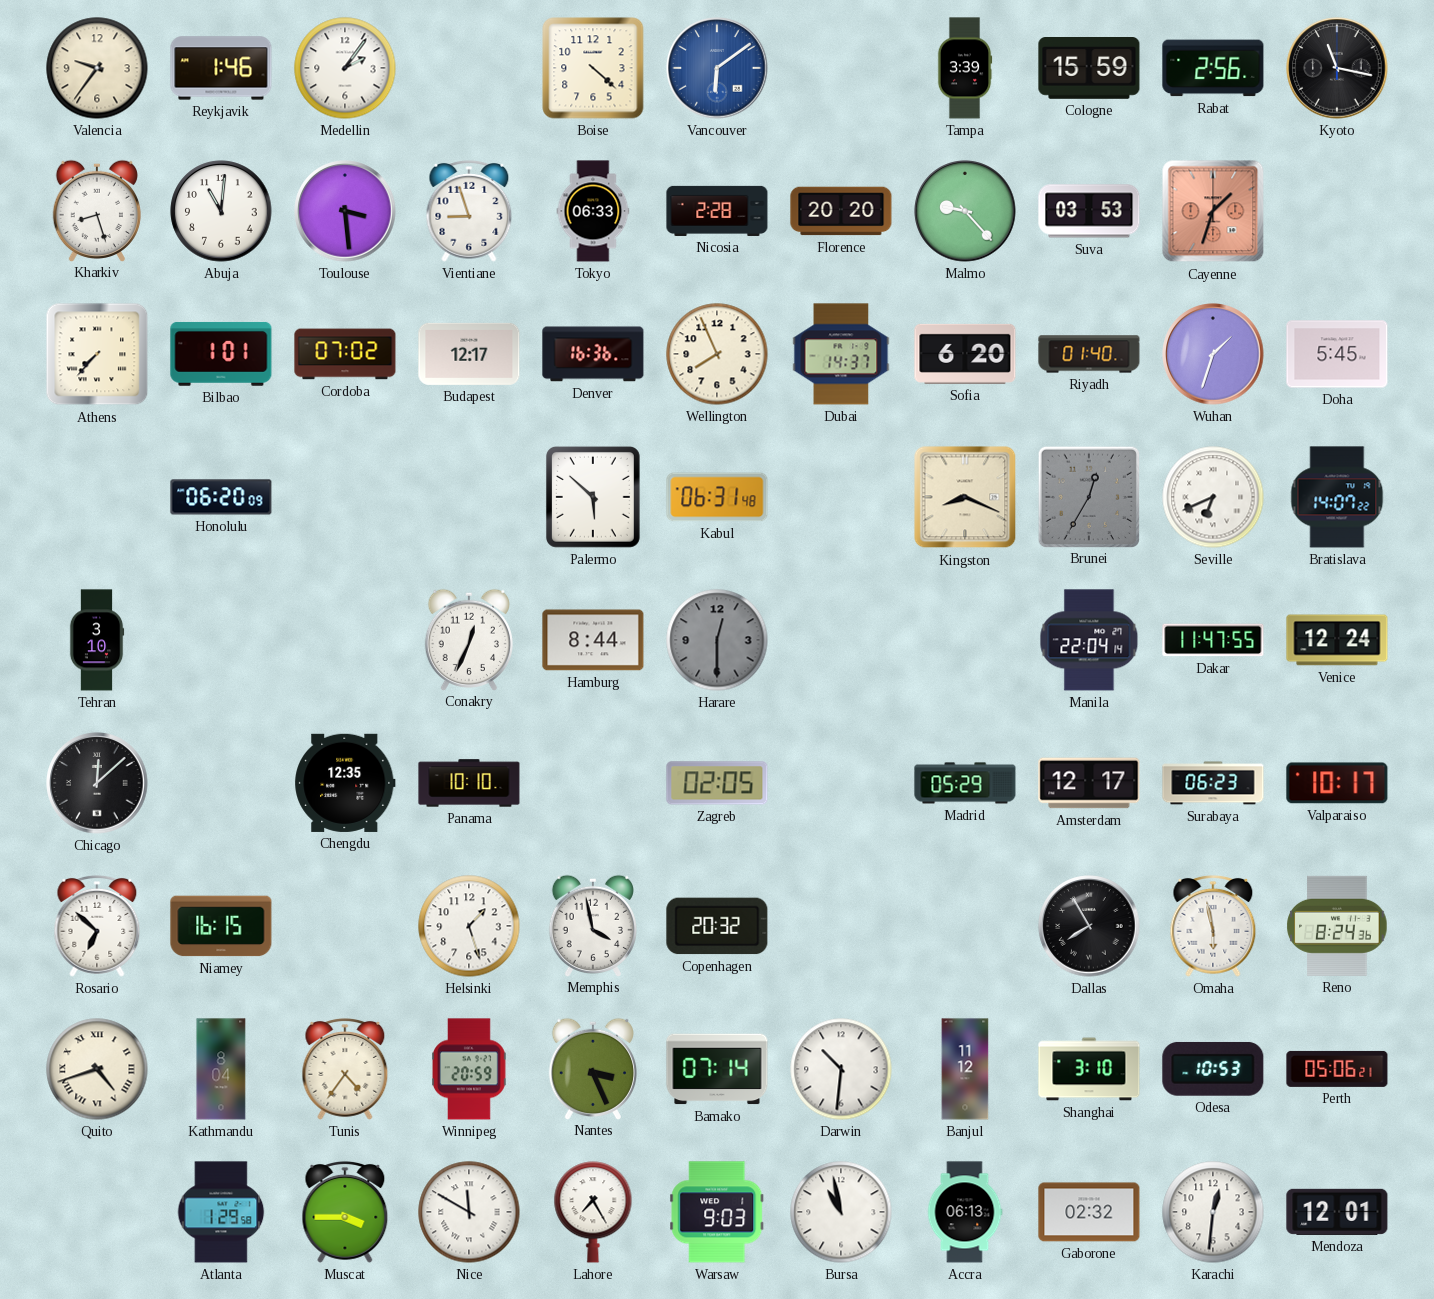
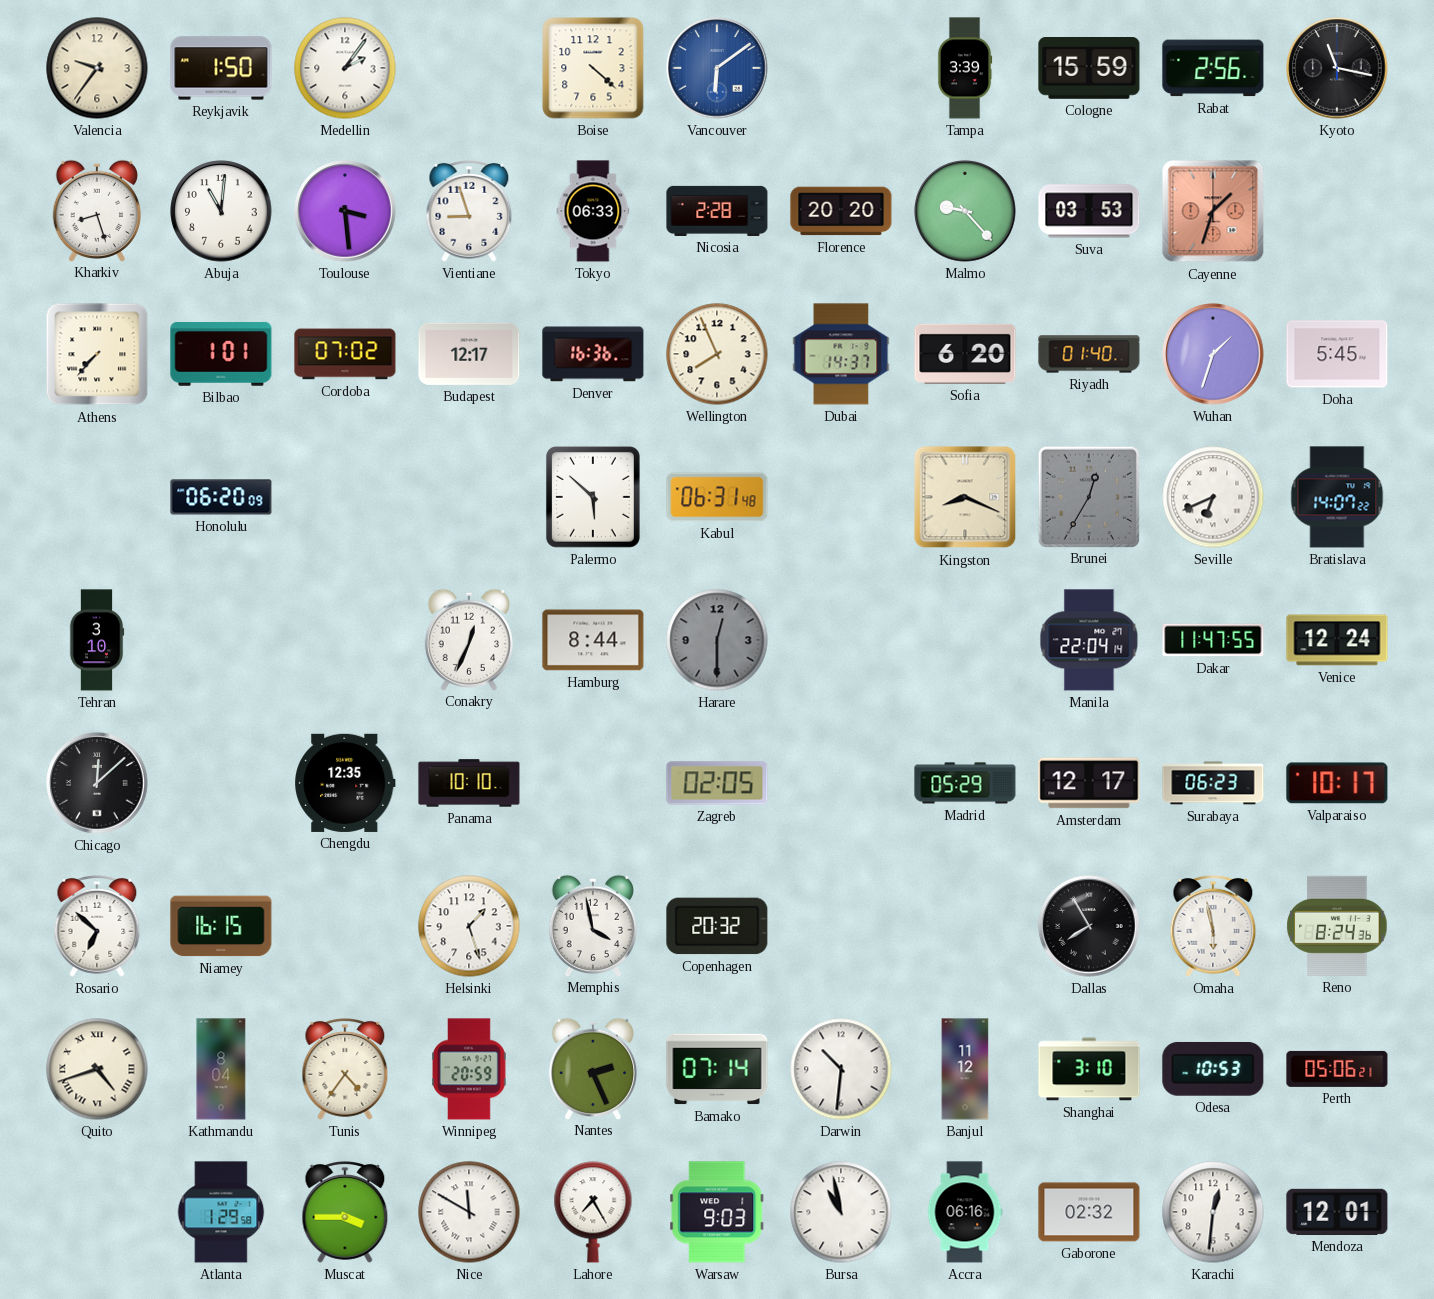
Reykjavik: 1:46 -> 1:50 (221, 68)
Nantes: 3:26 -> 2:26 (593, 1068)
Accra: 06:13 -> 06:16 (965, 1212)
